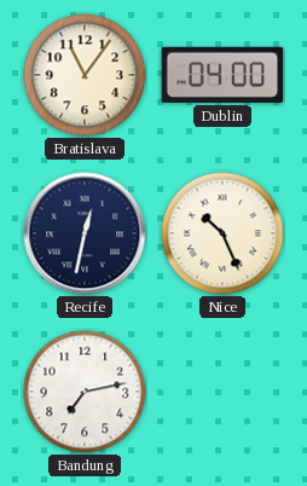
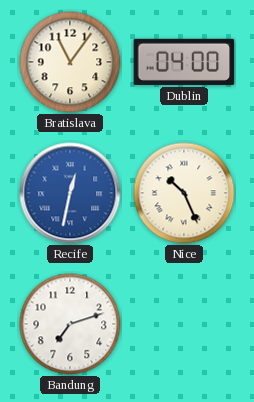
Recife dial: navy -> blue (70, 193)
Bandung: 7:13 -> 7:12 (70, 324)
